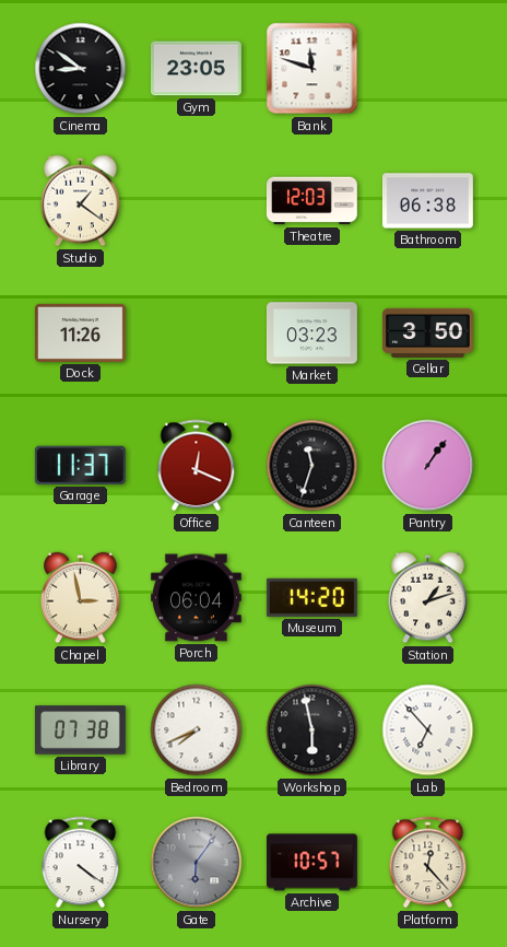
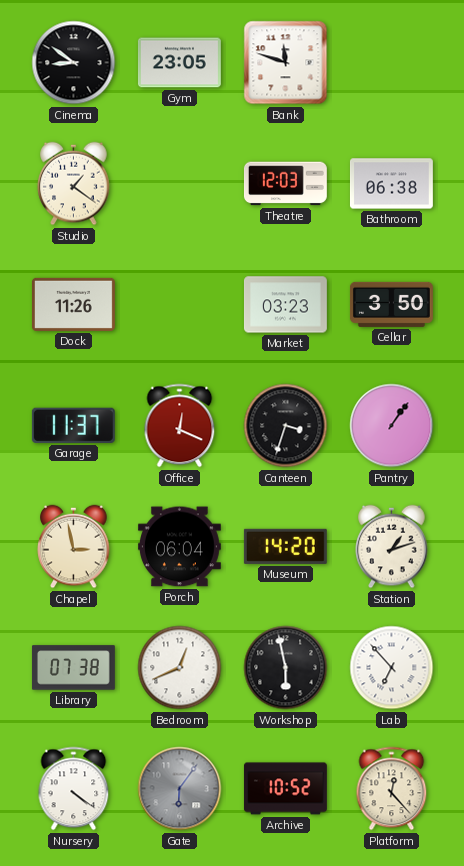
Canteen: 11:33 -> 3:33 (286, 426)
Bedroom: 7:41 -> 12:41 (180, 668)
Archive: 10:57 -> 10:52 (285, 789)
